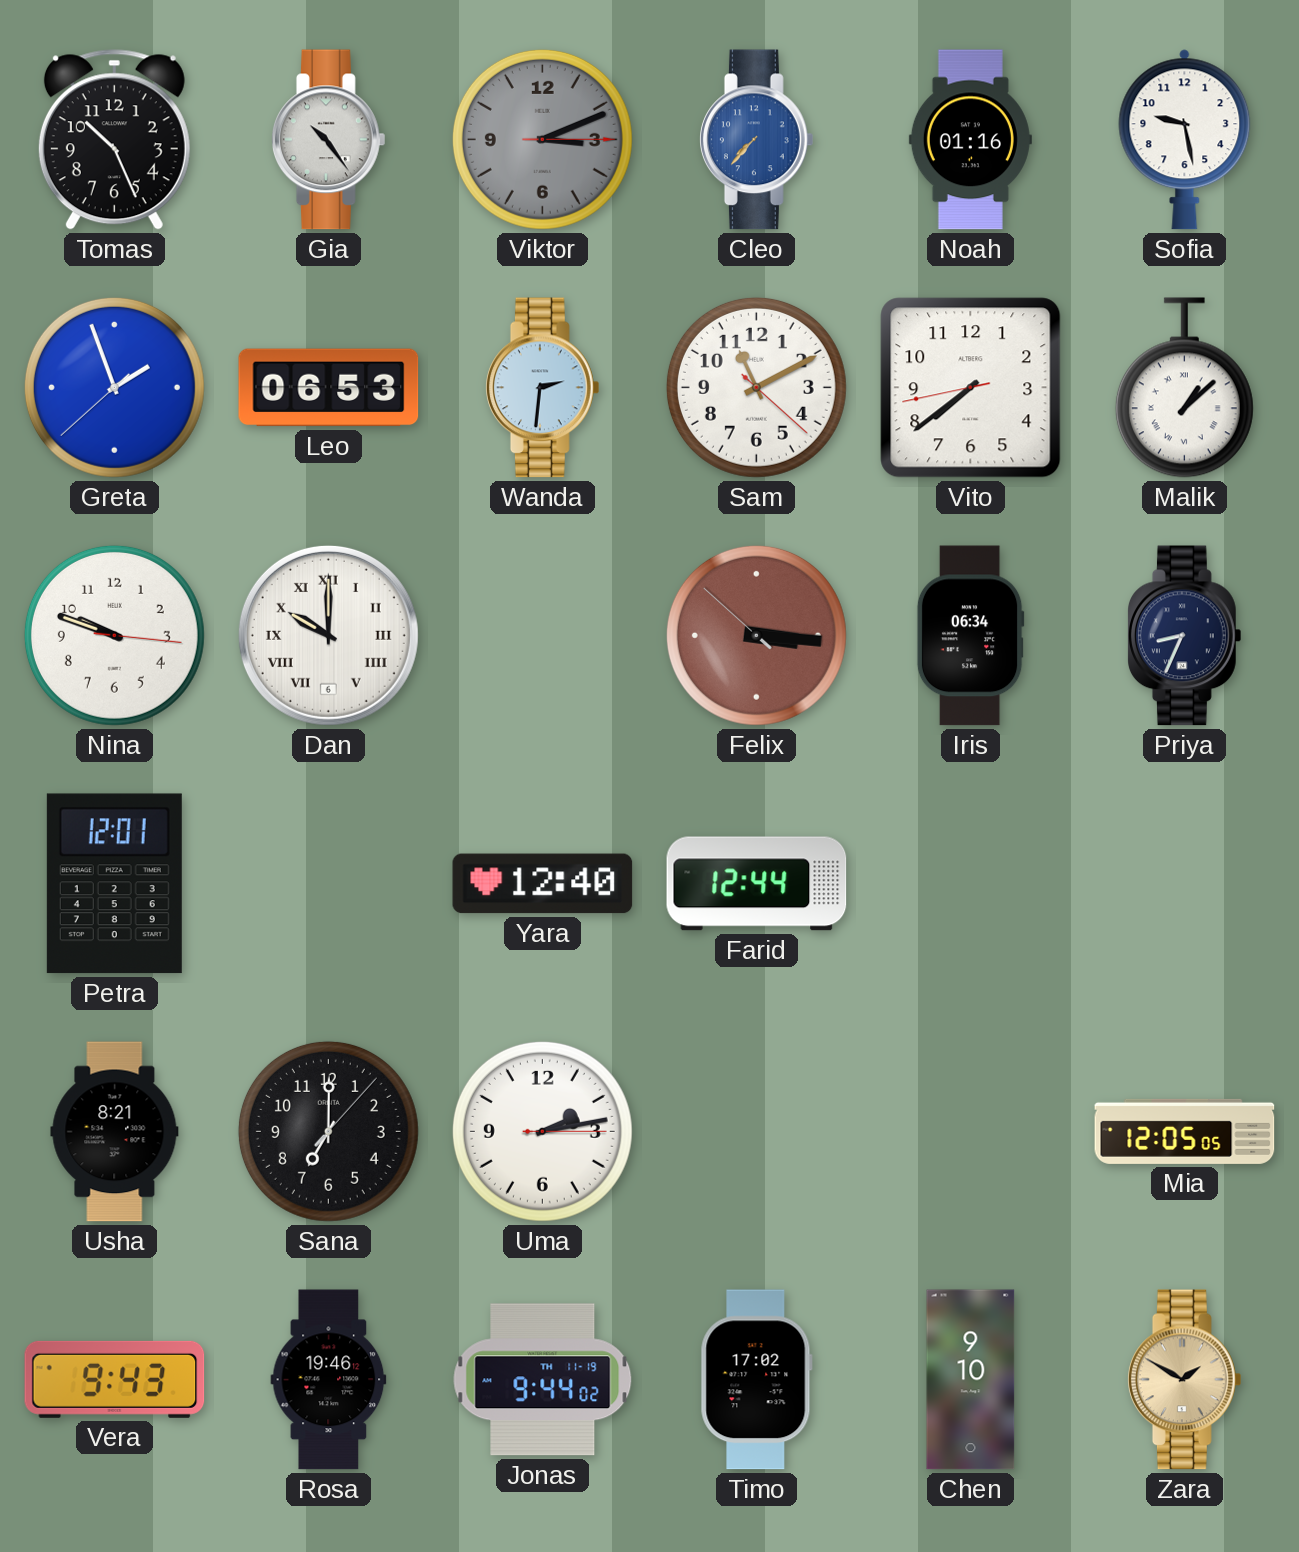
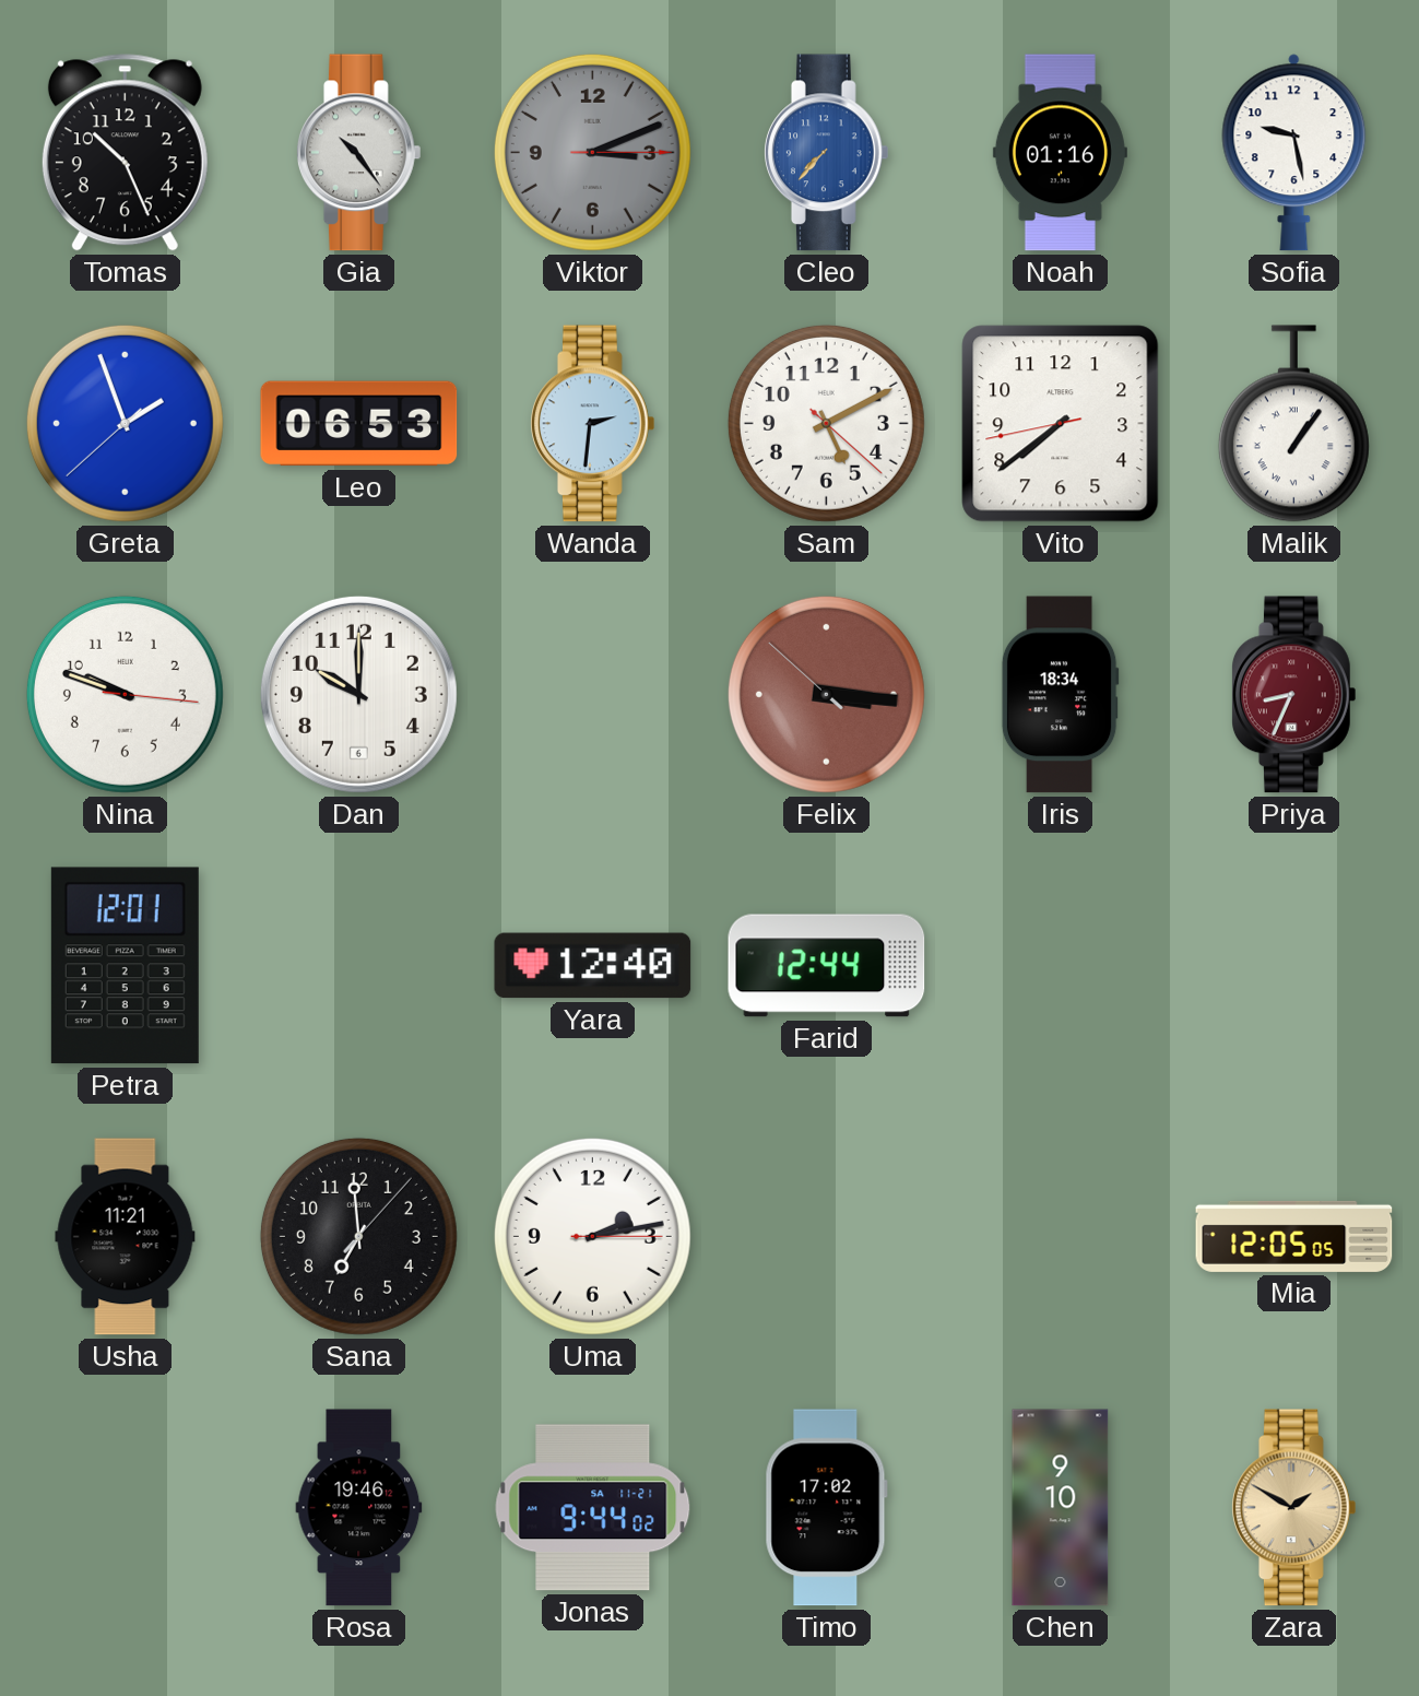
Sam: 11:10 -> 5:10 (826, 423)
Malik: 1:08 -> 1:06 (1293, 424)
Dan numerals: Roman -> Arabic (358, 694)
Iris: 06:34 -> 18:34 (1060, 695)
Priya dial: navy -> burgundy (1294, 695)
Usha: 8:21 -> 11:21 (126, 1237)
Sana: 7:00 -> 6:59 (358, 1236)
Vera: 9:43 -> none (115, 1379)
Jonas date: TH 11-19 -> SA 11-21 (593, 1508)
